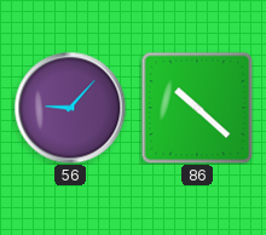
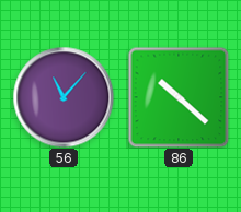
56: 9:07 -> 11:07 (64, 97)
